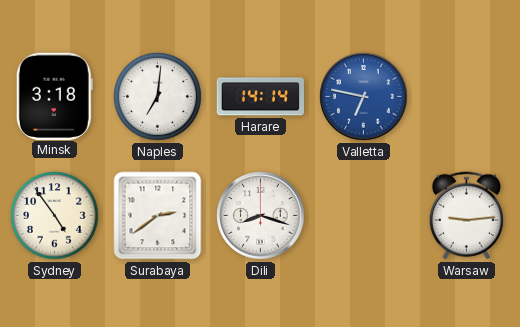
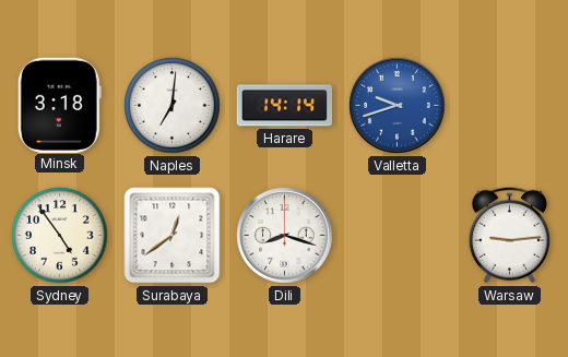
Valletta: 6:47 -> 9:42 (398, 106)
Surabaya: 2:39 -> 12:39 (173, 236)
